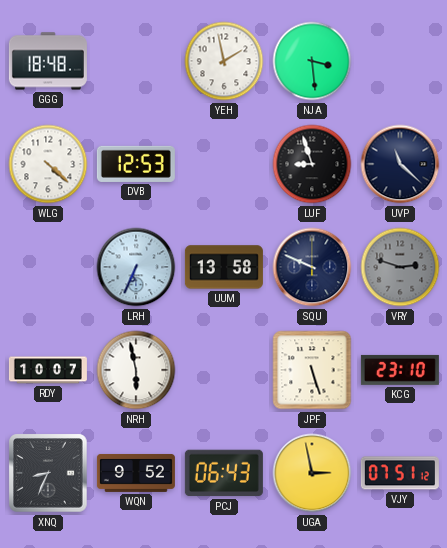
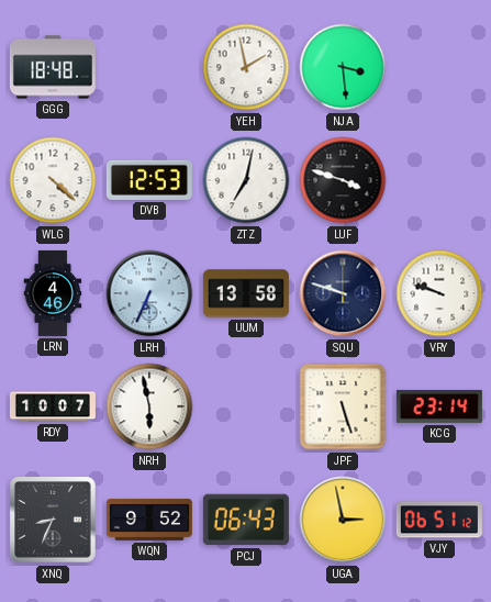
ZTZ: none -> 7:02 (246, 180)
LUF: 8:57 -> 3:48 (343, 180)
UVP: 11:22 -> none (400, 164)
LRN: none -> 4:46 (53, 293)
SQU: 9:49 -> 9:48 (343, 293)
VRY: 2:48 -> 9:48 (439, 293)
VRY dial: grey -> white (439, 293)
KCG: 23:10 -> 23:14 (439, 406)
VJY: 07:51 -> 06:51 (439, 520)
